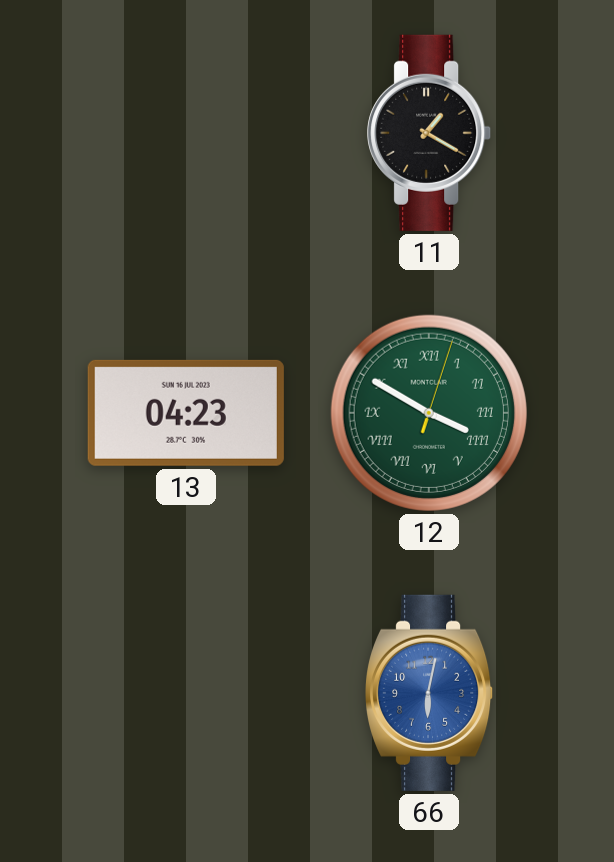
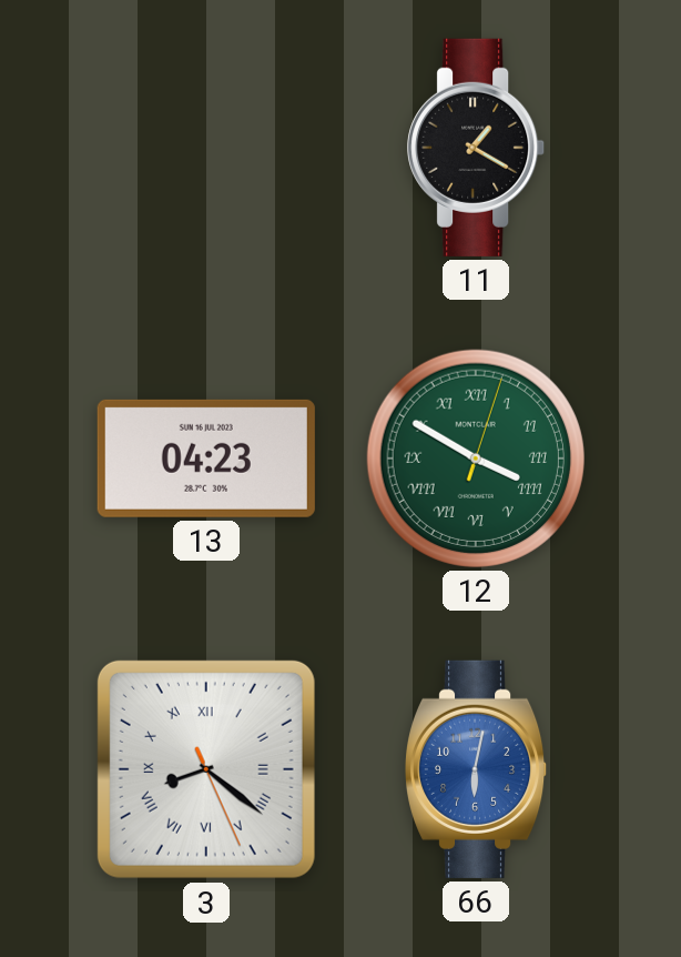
3: none -> 8:21 (206, 769)
